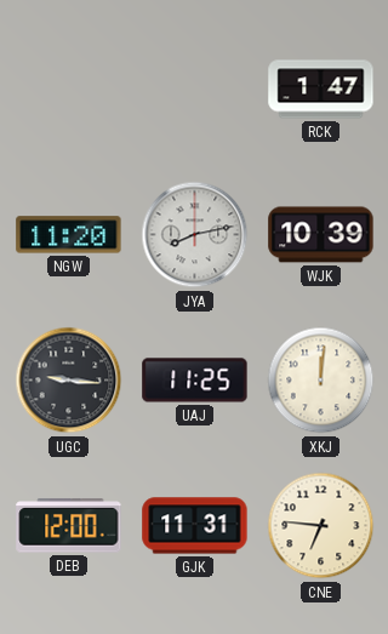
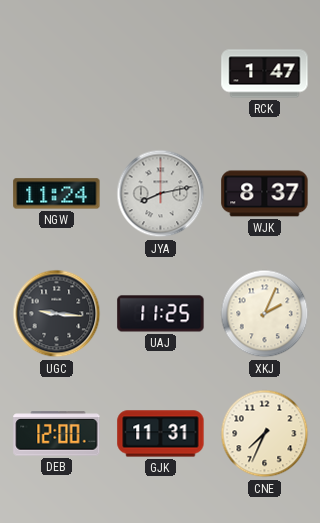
NGW: 11:20 -> 11:24 (57, 194)
WJK: 10:39 -> 8:37 (265, 194)
XKJ: 12:01 -> 2:04 (265, 314)
CNE: 6:46 -> 7:34 (265, 434)
